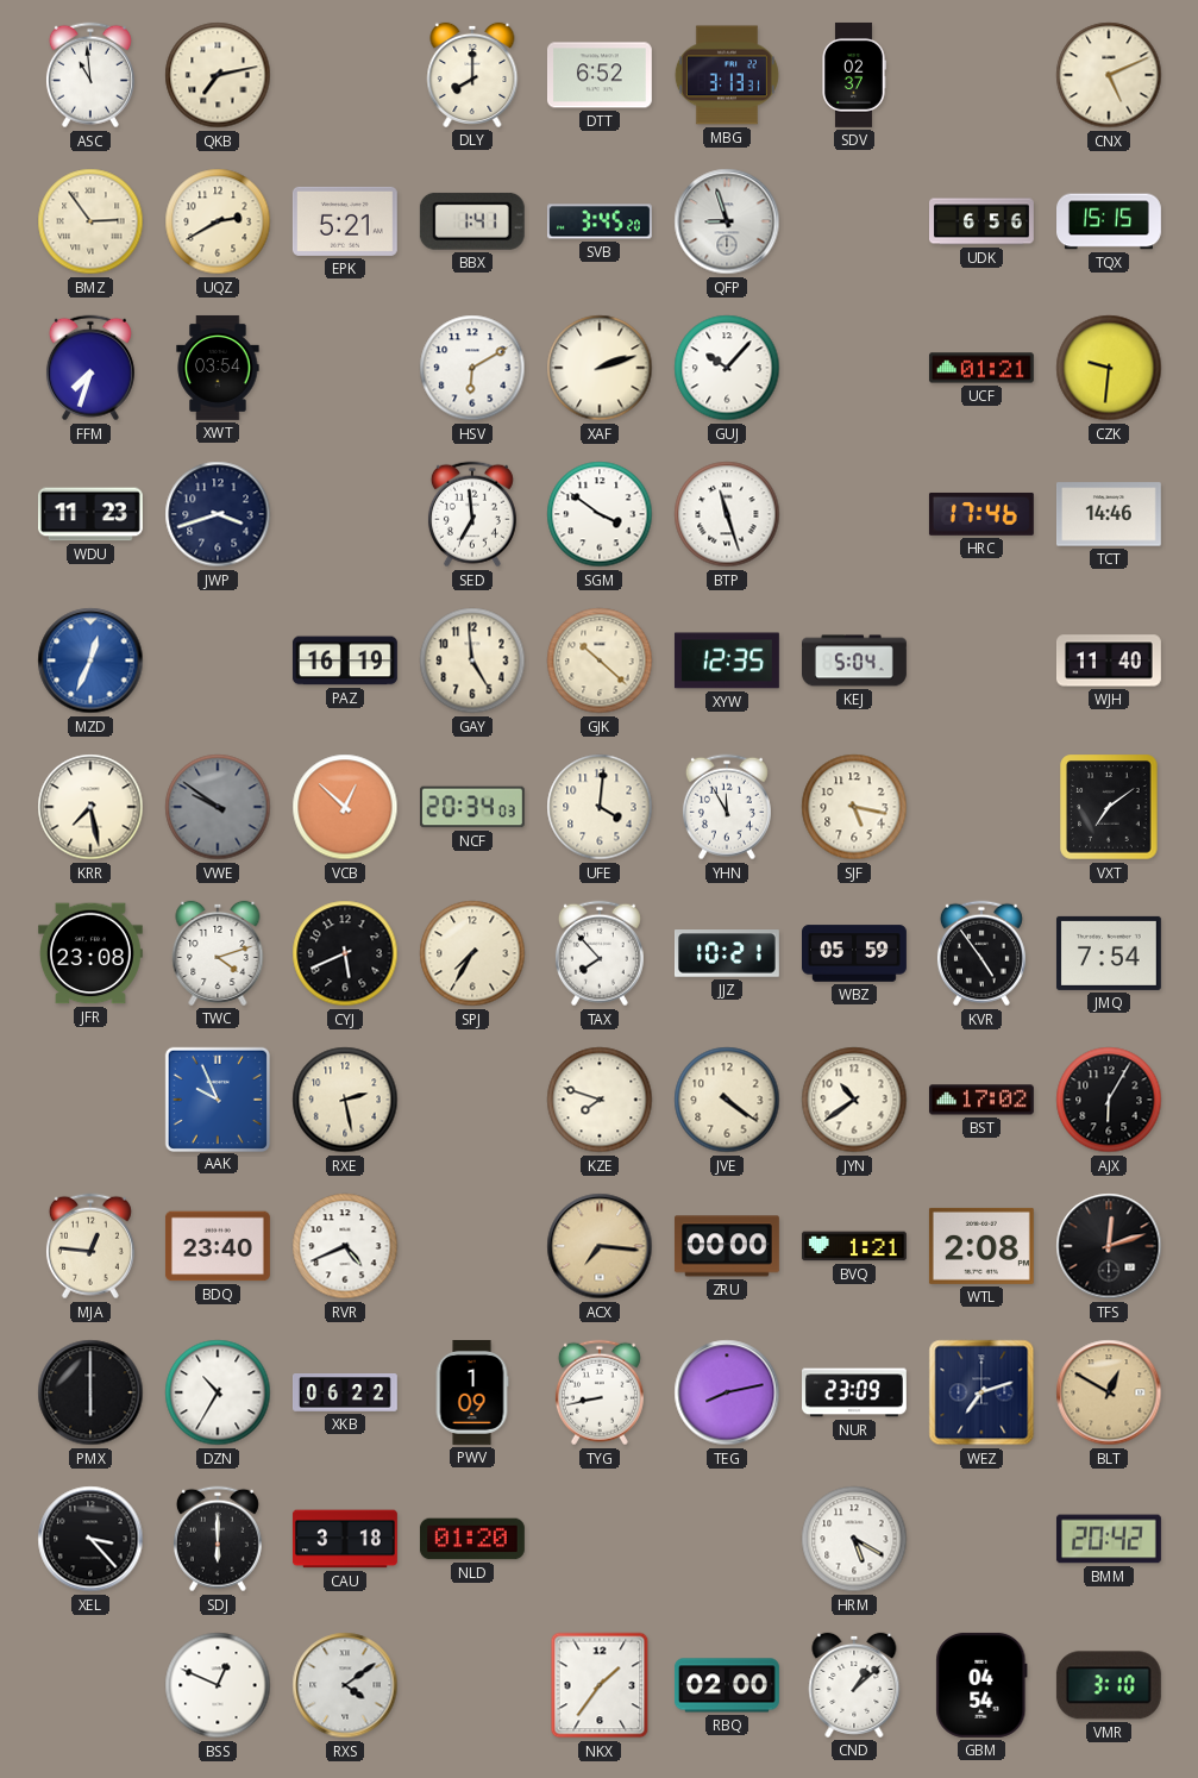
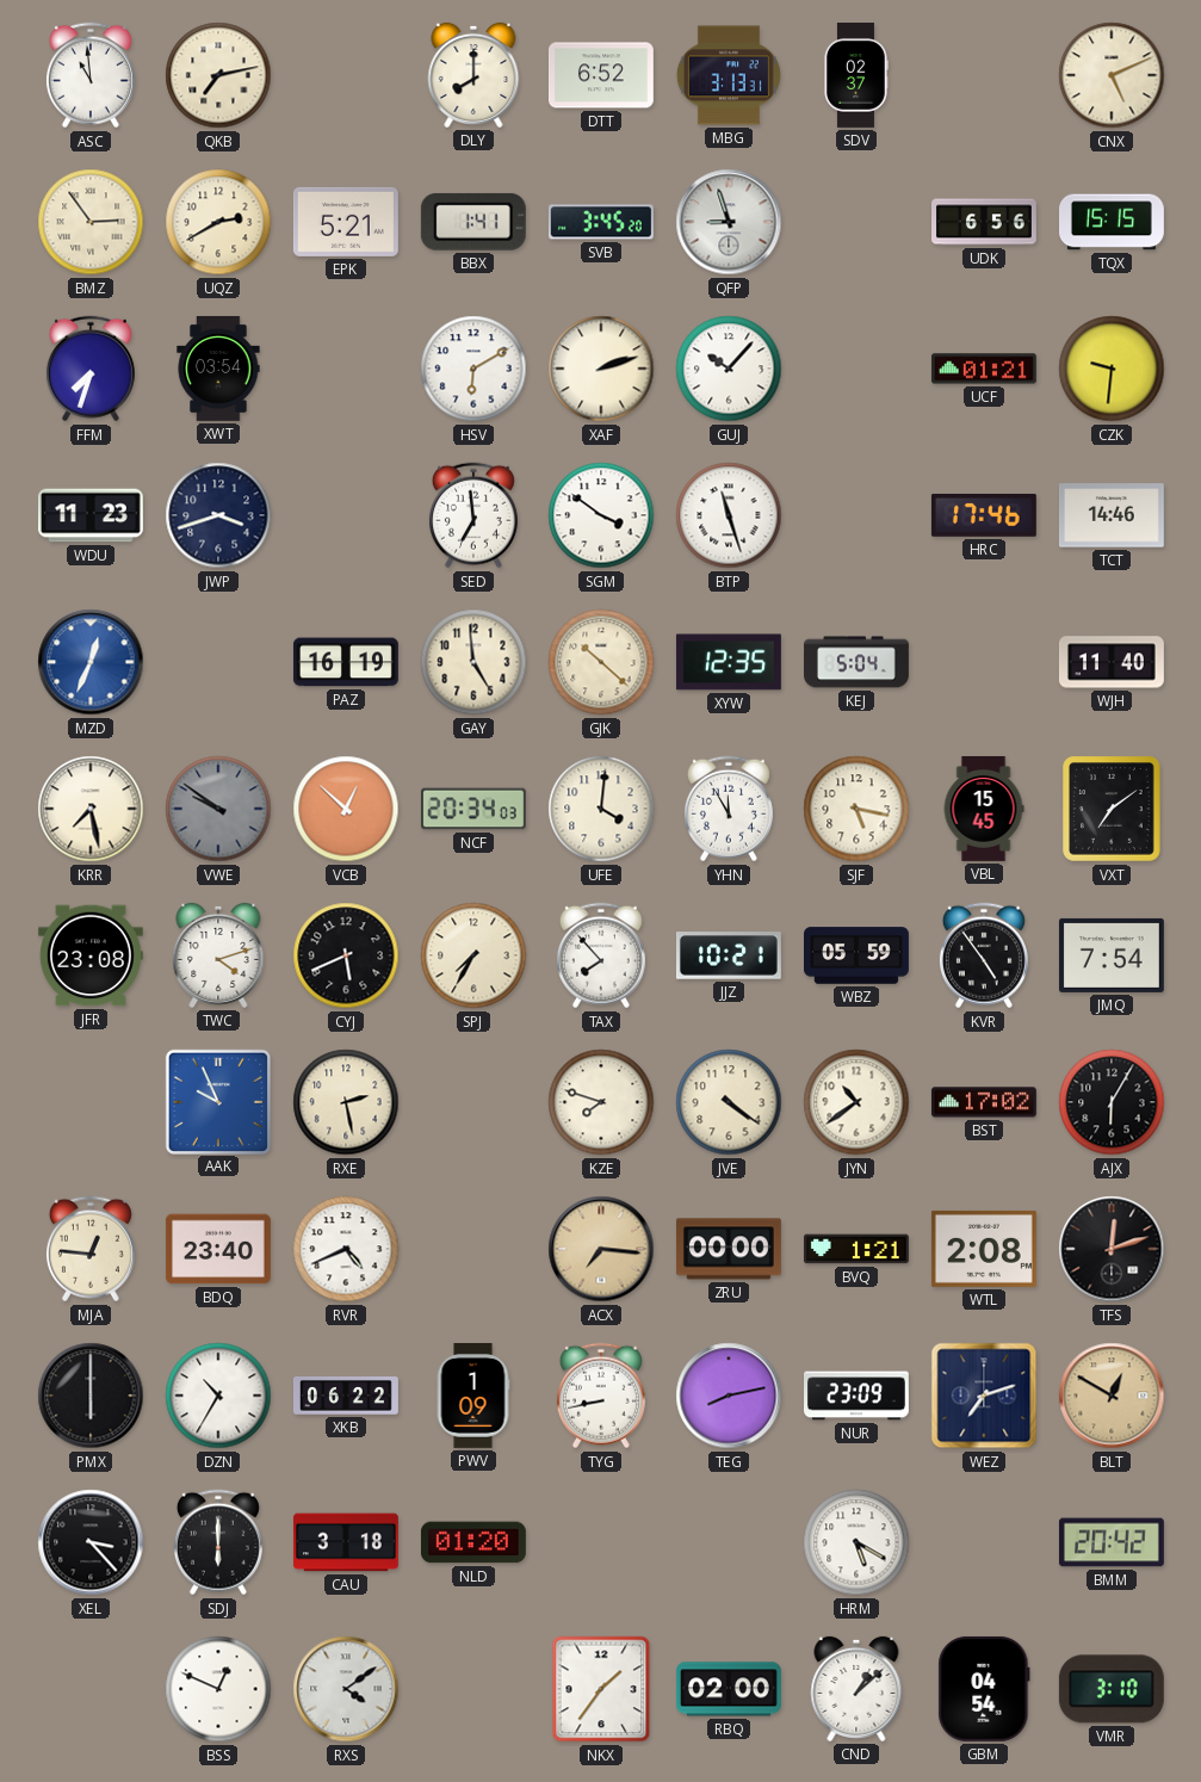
VBL: none -> 15:45 (984, 809)
